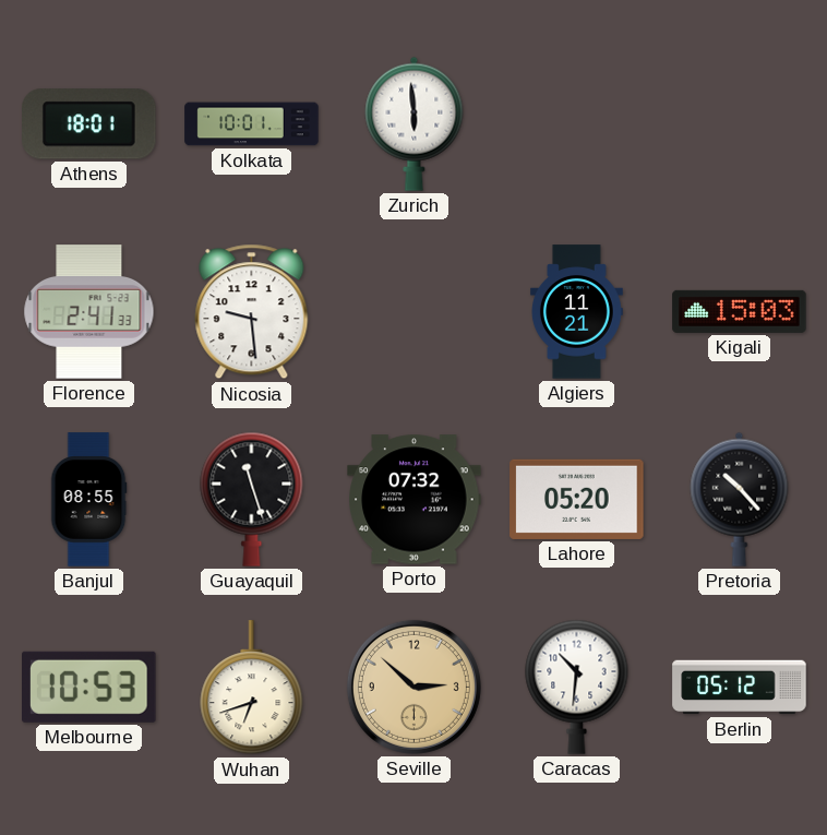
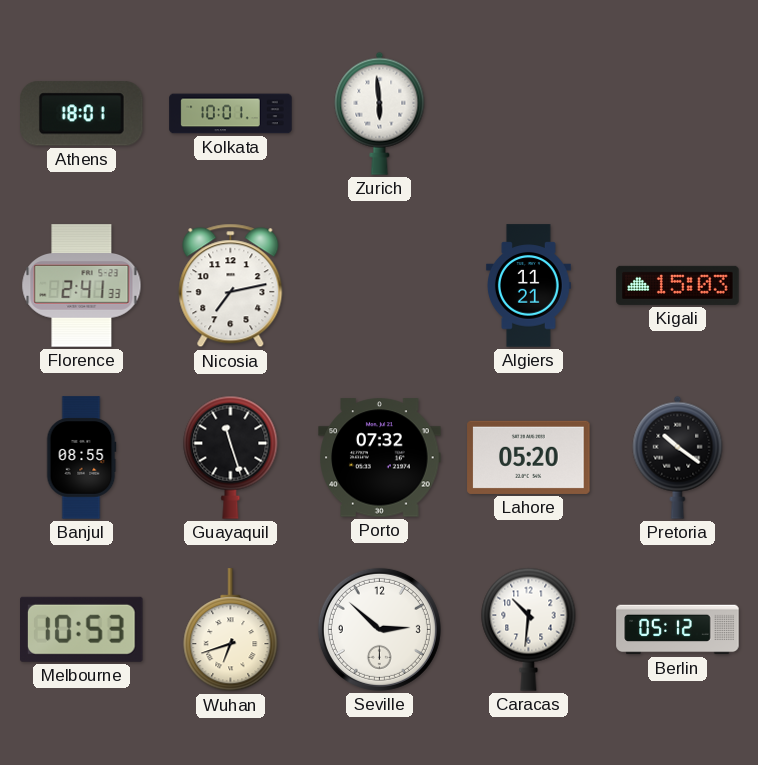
Nicosia: 9:29 -> 7:13 (231, 286)
Pretoria: 10:23 -> 10:21 (678, 457)
Seville dial: champagne -> white (379, 629)
